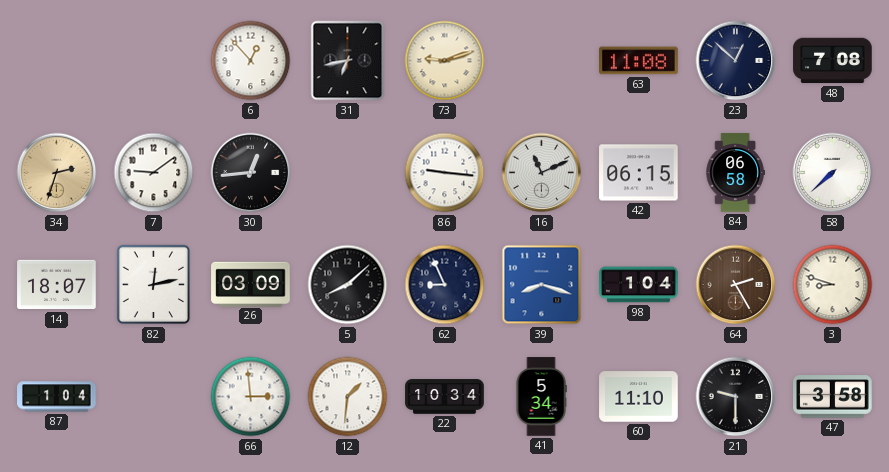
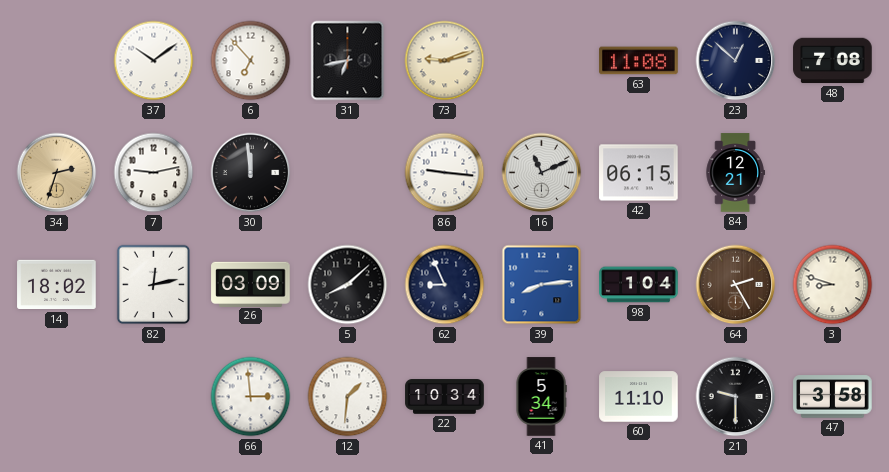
37: none -> 10:09 (154, 61)
6: 12:53 -> 6:53 (251, 61)
7: 9:09 -> 9:13 (154, 173)
30: 12:44 -> 11:59 (251, 173)
84: 06:58 -> 12:21 (735, 173)
58: 7:38 -> none (833, 173)
14: 18:07 -> 18:02 (57, 285)
39: 8:18 -> 8:14 (542, 285)
87: 1:04 -> none (57, 397)
